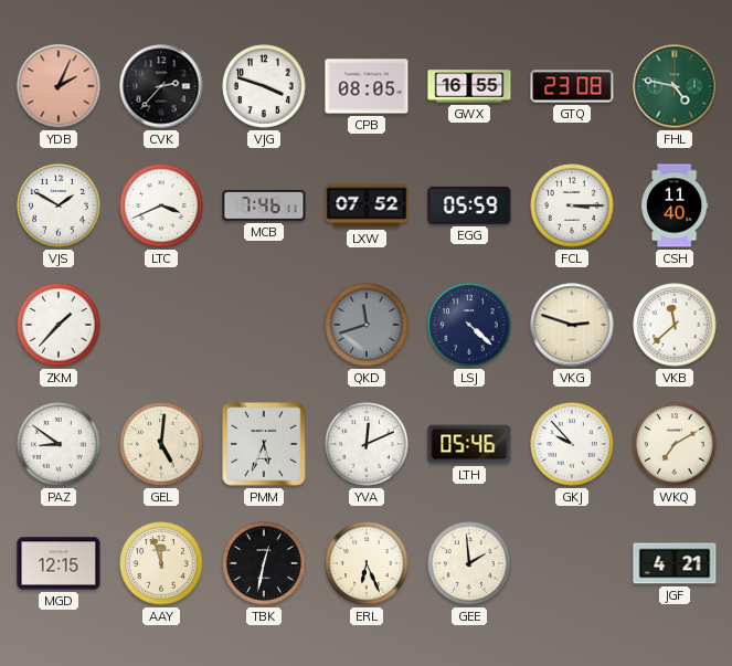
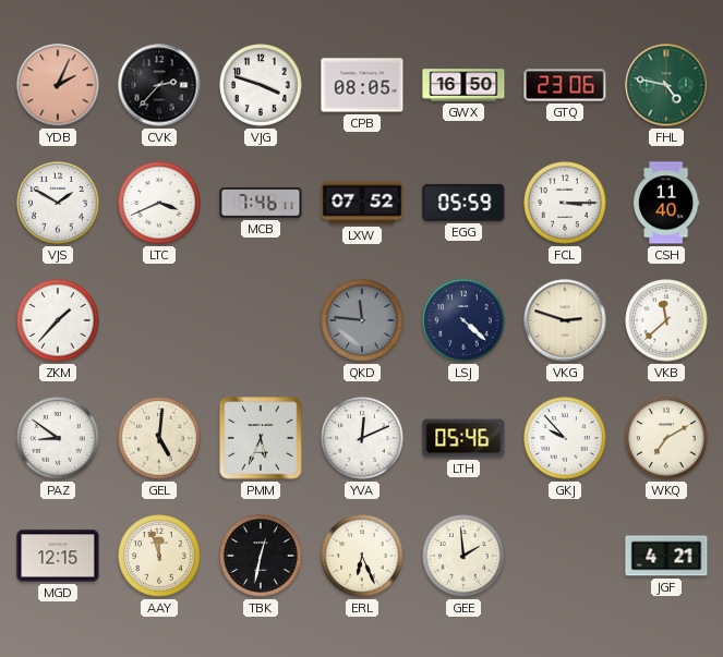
GWX: 16:55 -> 16:50 (463, 85)
GTQ: 23:08 -> 23:06 (565, 85)
QKD: 11:42 -> 11:46 (362, 320)
